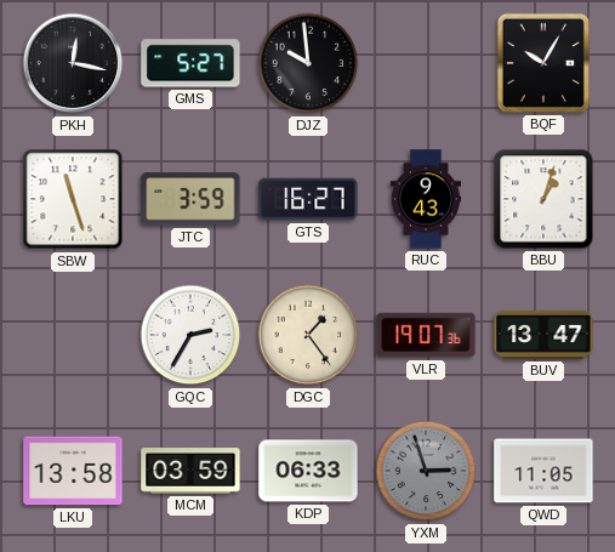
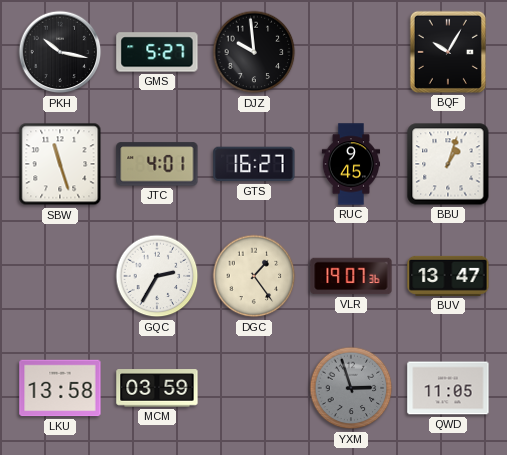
PKH: 12:17 -> 10:17 (60, 52)
JTC: 3:59 -> 4:01 (157, 164)
RUC: 9:43 -> 9:45 (351, 164)
KDP: 06:33 -> none (308, 471)
